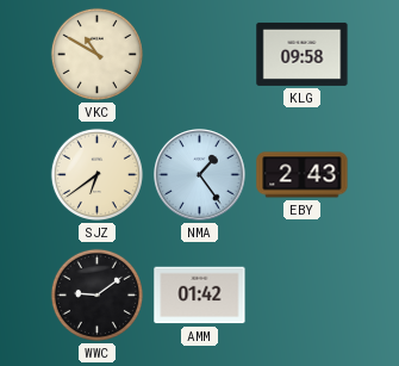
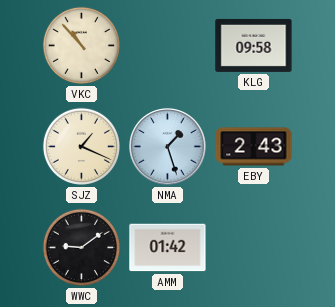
VKC: 10:50 -> 10:53 (81, 45)
SJZ: 6:39 -> 1:19 (81, 146)
NMA: 1:24 -> 1:27 (168, 147)
